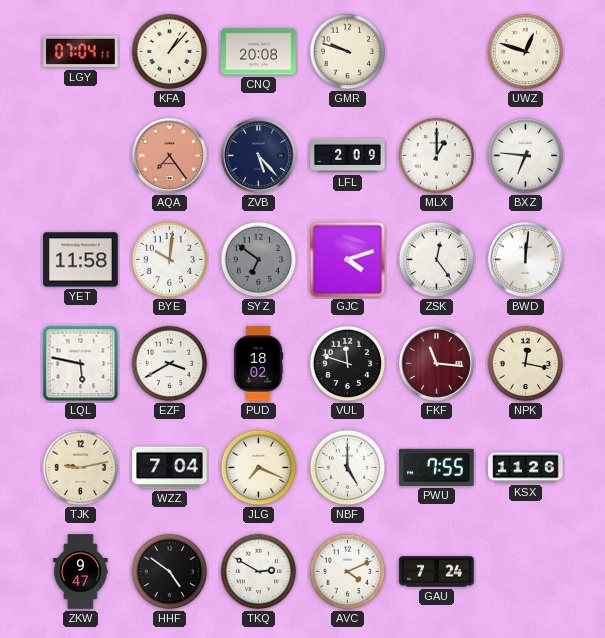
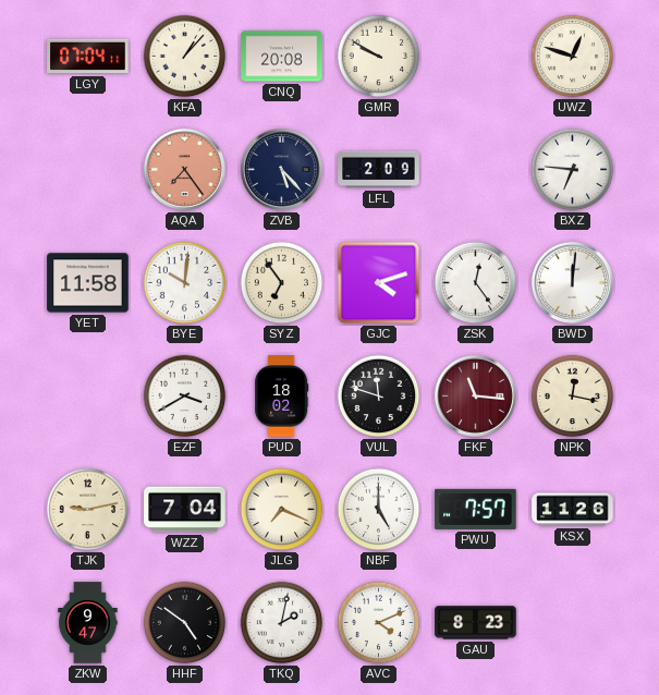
GMR: 9:48 -> 9:50 (379, 57)
MLX: 1:00 -> none (437, 156)
SYZ: 6:51 -> 6:54 (282, 283)
SYZ dial: grey -> cream (282, 283)
LQL: 5:47 -> none (81, 364)
PWU: 7:55 -> 7:57 (476, 509)
TKQ: 2:50 -> 2:02 (282, 623)
GAU: 7:24 -> 8:23 (476, 623)
